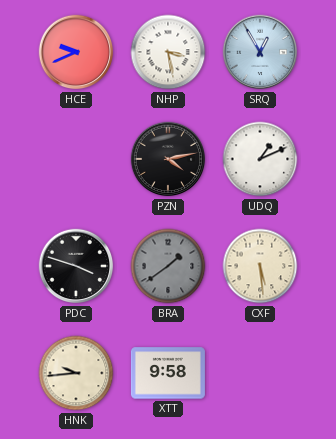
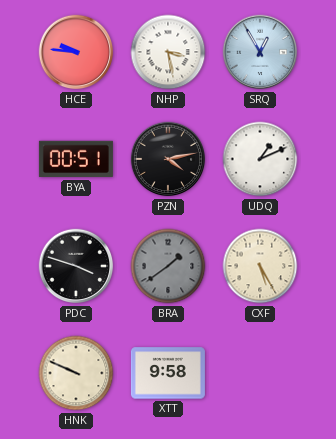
HCE: 9:41 -> 9:46 (76, 52)
BYA: none -> 00:51 (76, 159)
CXF: 5:29 -> 5:25 (260, 266)
HNK: 9:44 -> 9:49 (76, 373)
